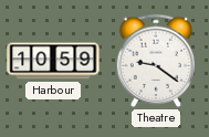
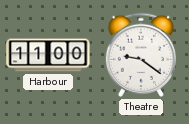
Harbour: 10:59 -> 11:00 (48, 55)
